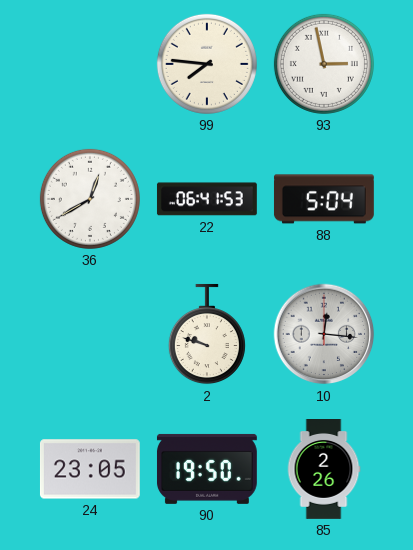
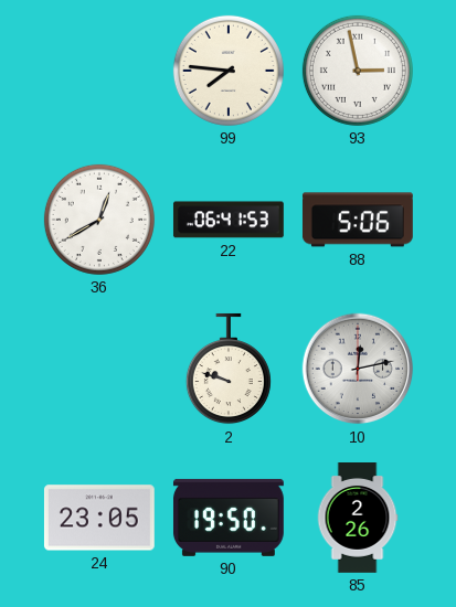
88: 5:04 -> 5:06 (358, 220)
10: 12:16 -> 12:13 (358, 369)
